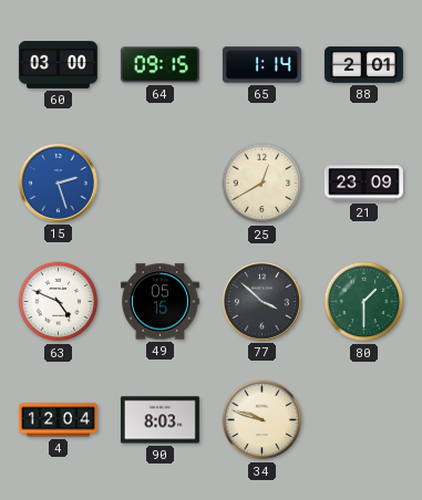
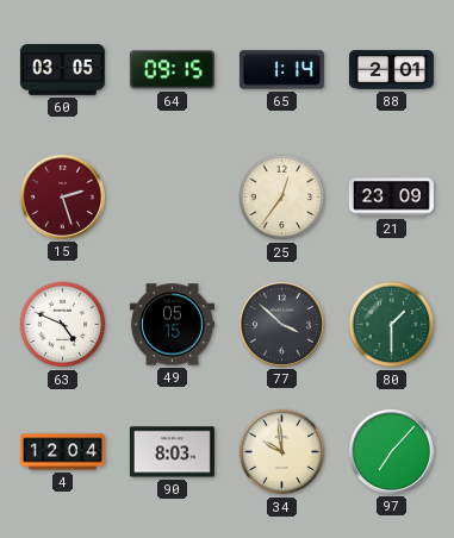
60: 03:00 -> 03:05 (62, 70)
15 dial: blue -> burgundy (62, 196)
25: 12:40 -> 12:36 (282, 198)
34: 9:48 -> 9:59 (282, 452)
97: none -> 7:07 (391, 451)
